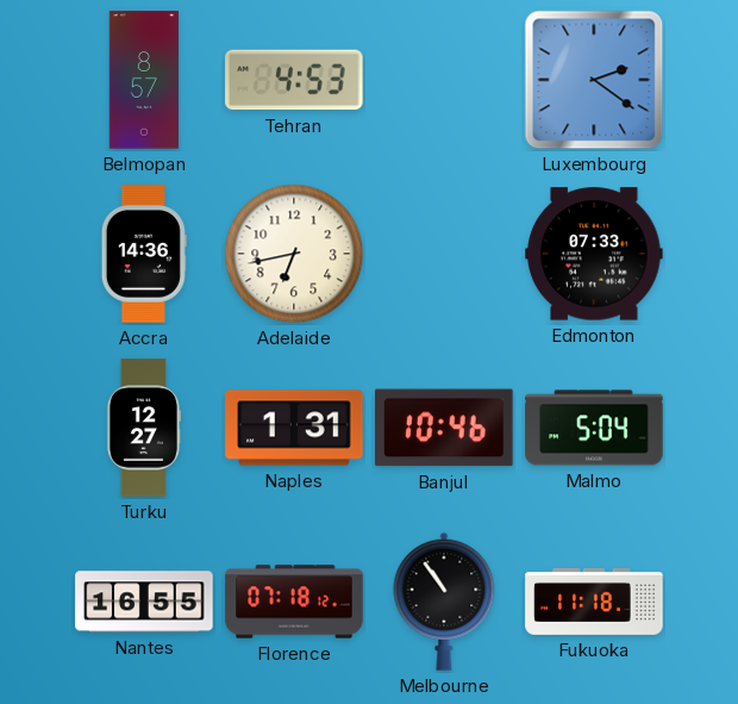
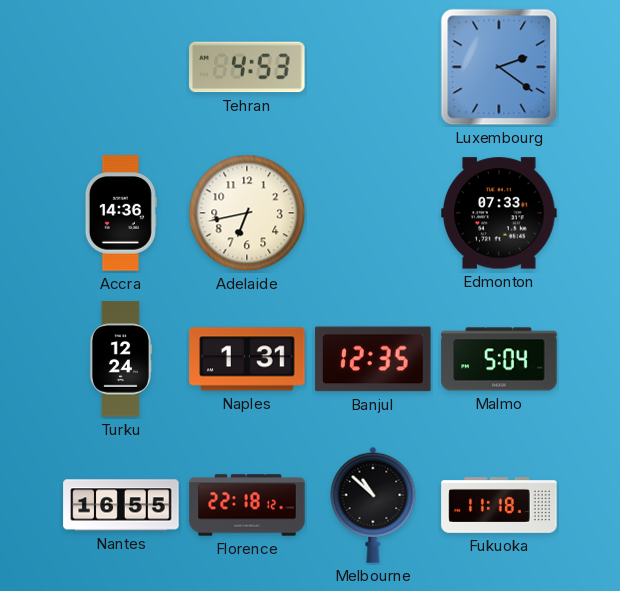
Belmopan: 8:57 -> none (143, 80)
Turku: 12:27 -> 12:24 (120, 359)
Banjul: 10:46 -> 12:35 (373, 359)
Florence: 07:18 -> 22:18 (247, 505)
Melbourne: 10:54 -> 10:52 (373, 505)
